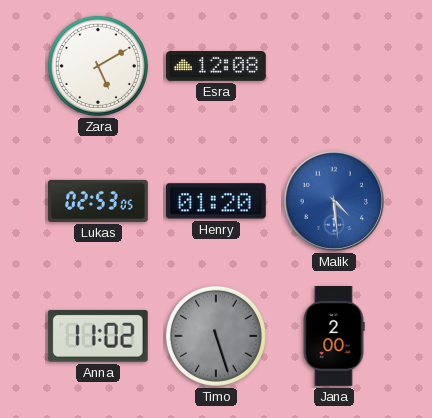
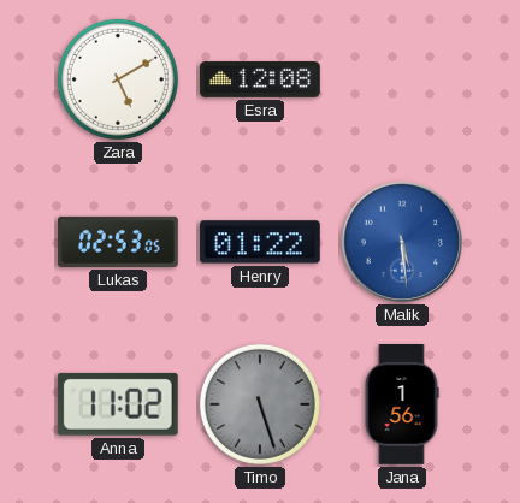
Henry: 01:20 -> 01:22 (260, 242)
Malik: 4:29 -> 5:29 (402, 242)
Jana: 2:00 -> 1:56 (402, 406)
